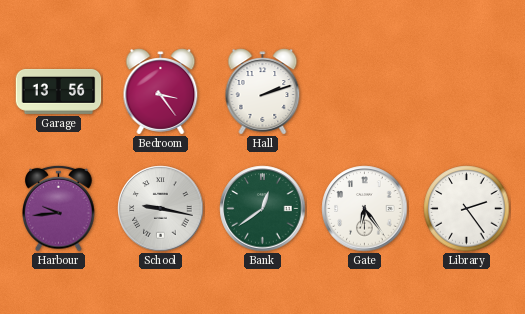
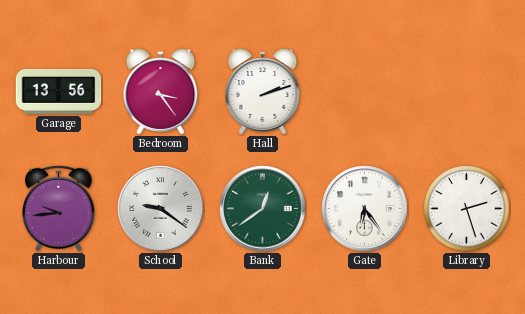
School: 9:17 -> 9:21 (161, 209)
Library: 2:24 -> 2:27 (467, 209)
